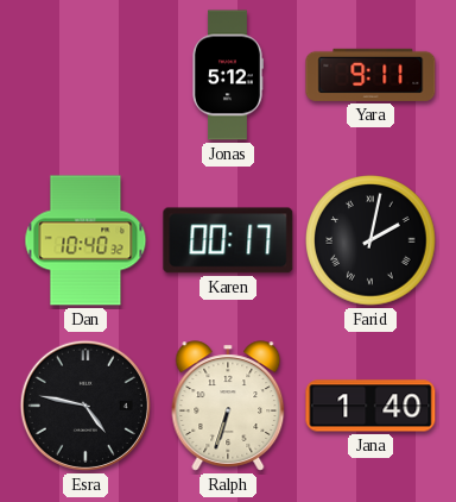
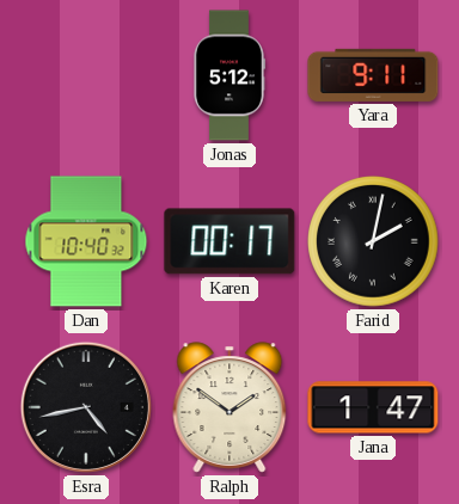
Esra: 4:47 -> 4:43 (86, 407)
Ralph: 6:33 -> 1:51 (229, 407)
Jana: 1:40 -> 1:47 (373, 407)
